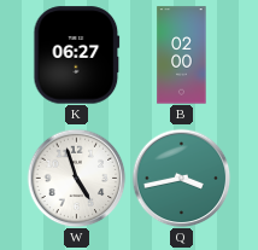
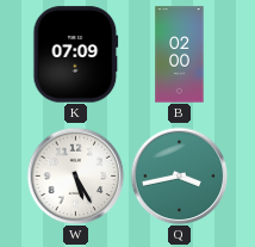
K: 06:27 -> 07:09 (76, 55)
W: 4:57 -> 5:25 (75, 175)
